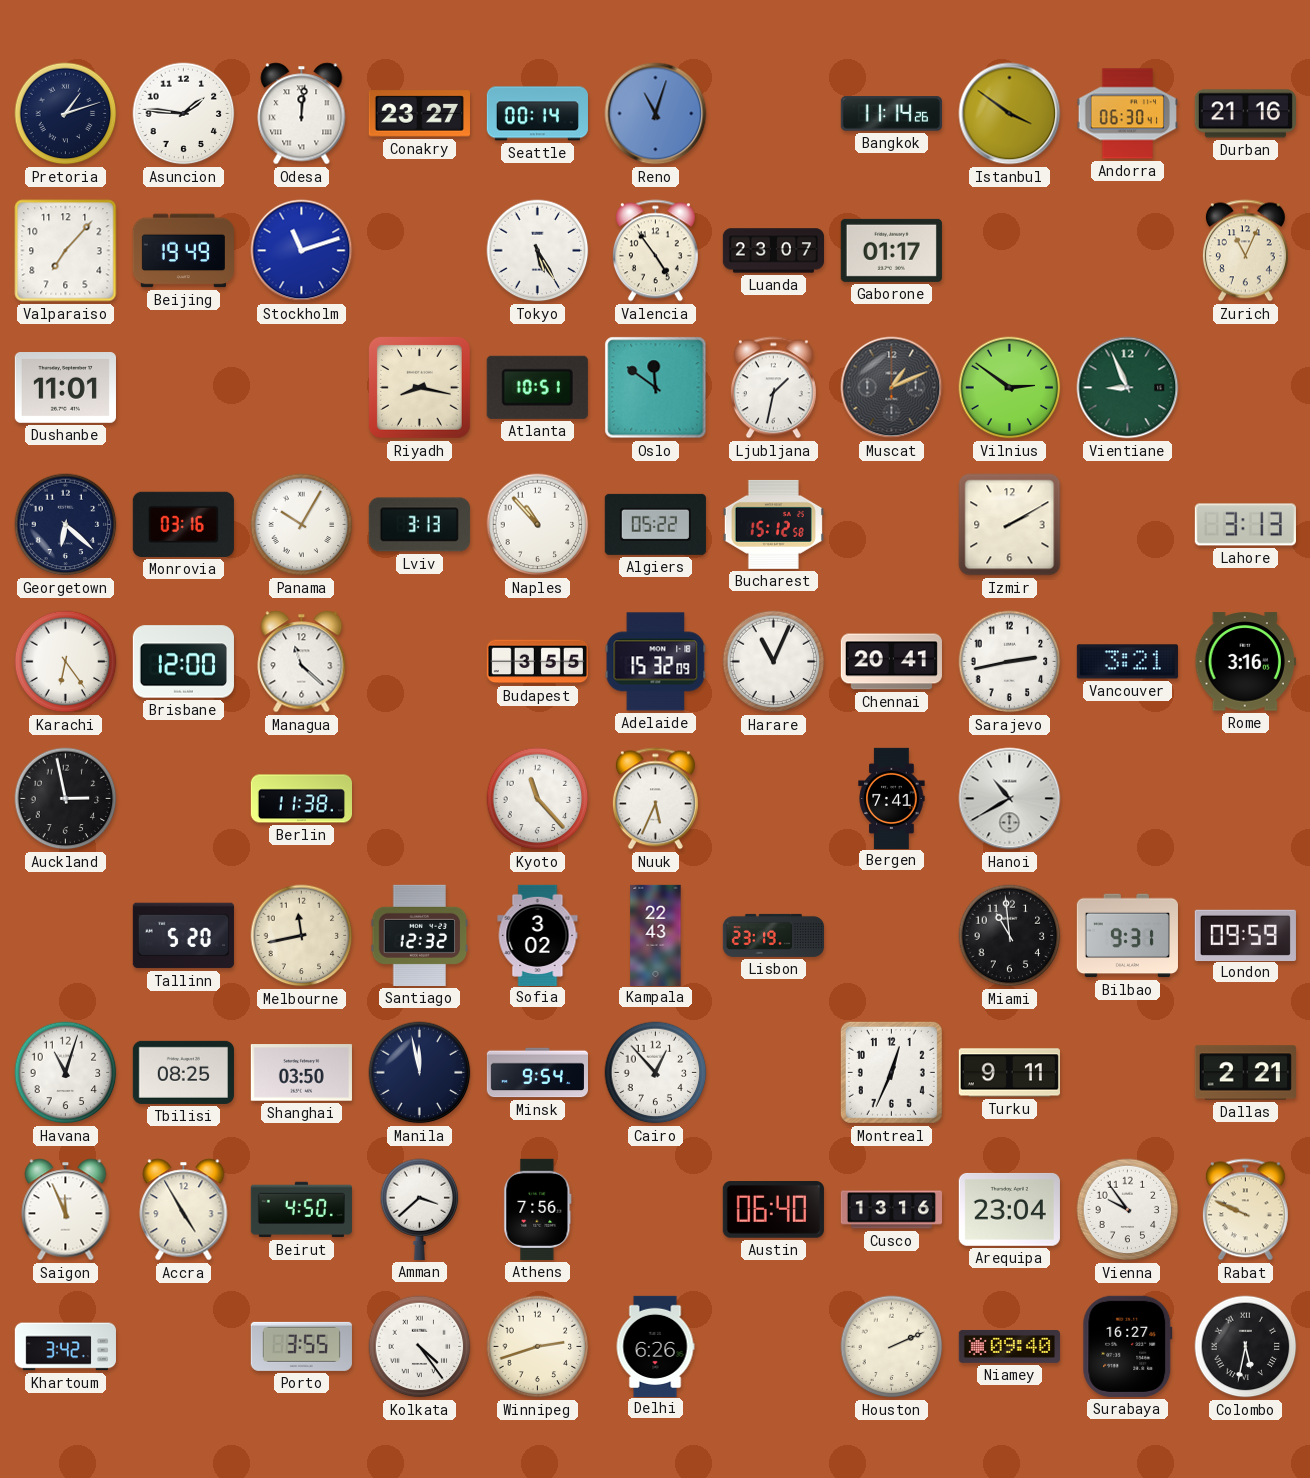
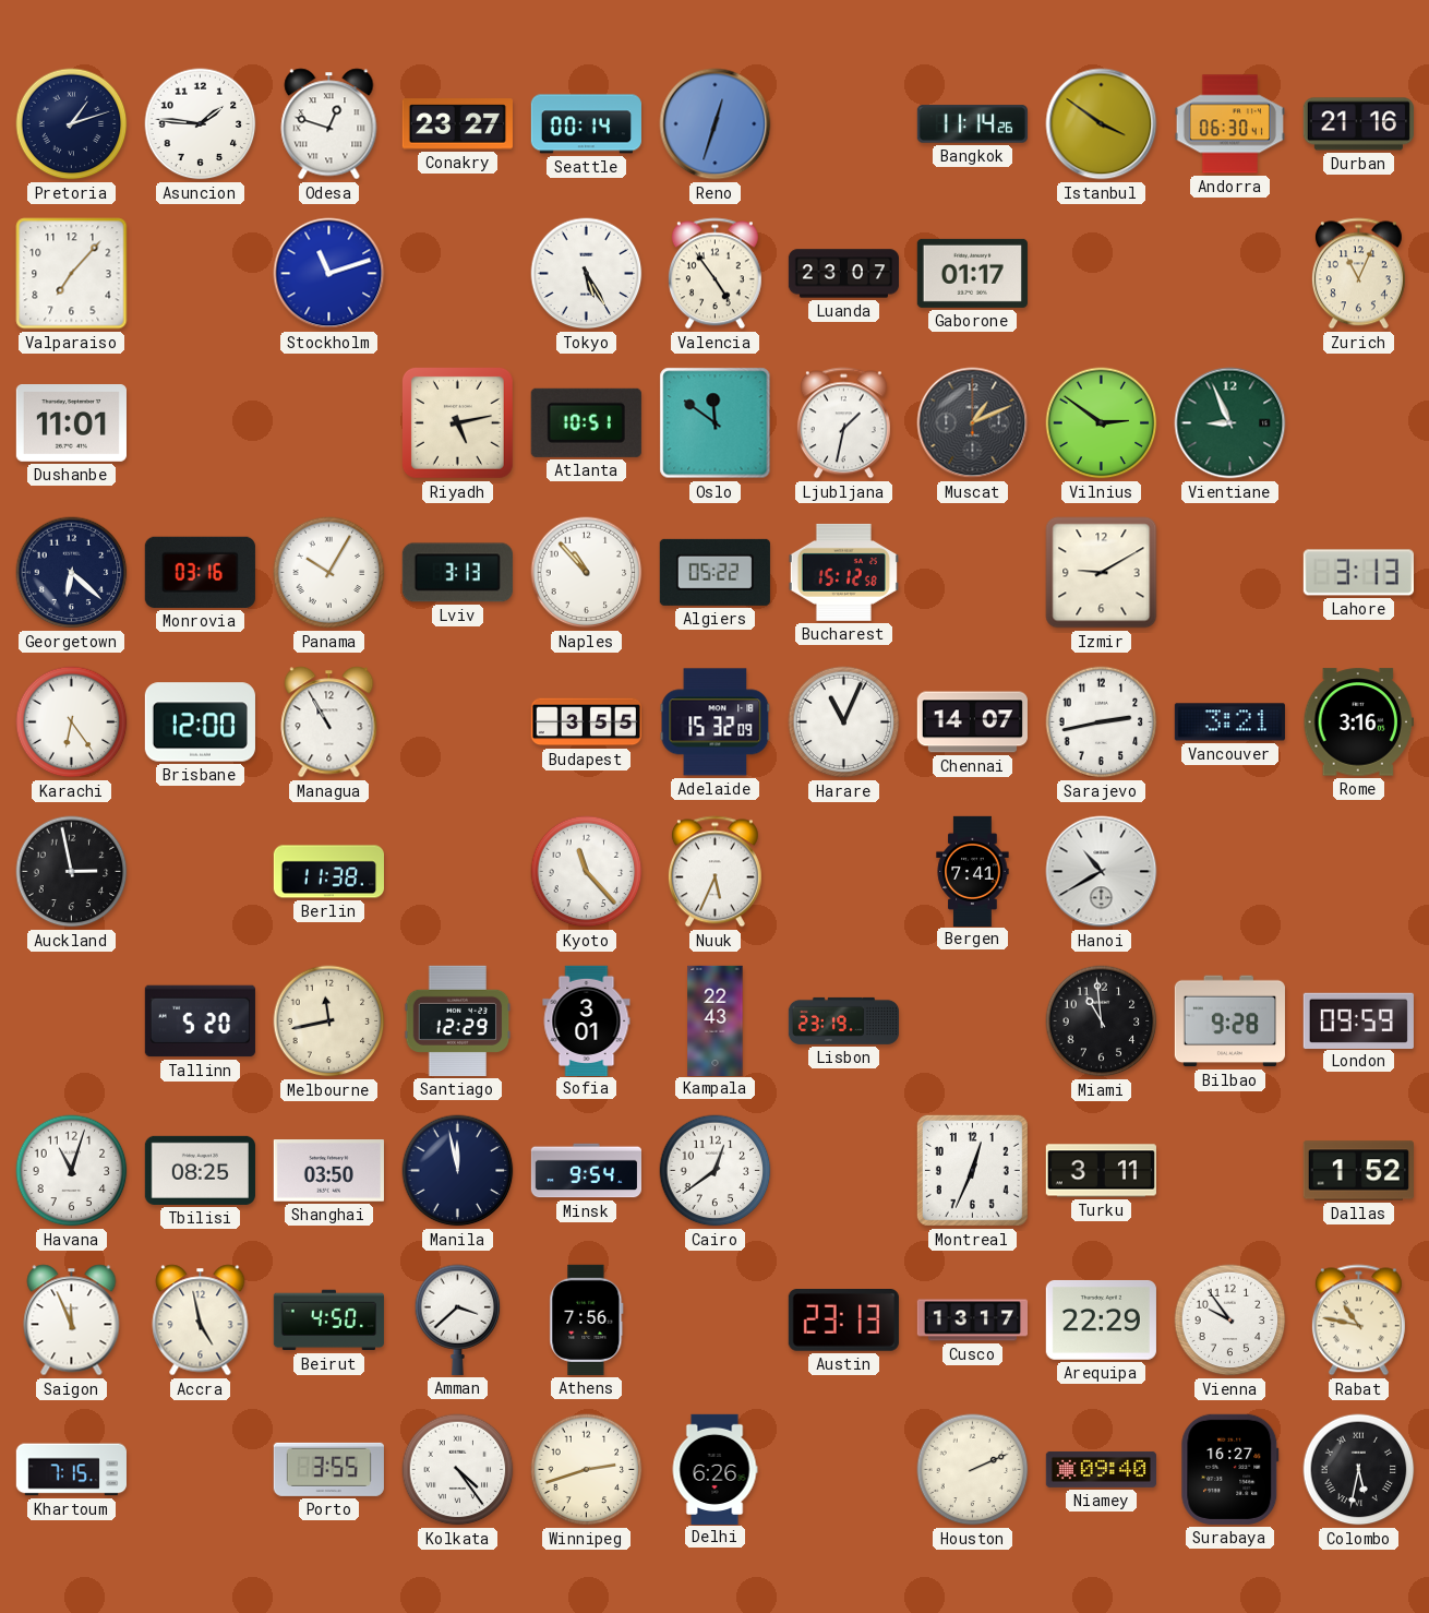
Odesa: 12:01 -> 12:48 (329, 124)
Reno: 11:03 -> 12:33 (716, 124)
Beijing: 19:49 -> none (183, 251)
Riyadh: 8:17 -> 5:13 (457, 422)
Izmir: 2:10 -> 9:10 (1102, 573)
Managua: 11:22 -> 10:55 (329, 722)
Chennai: 20:41 -> 14:07 (972, 722)
Santiago: 12:32 -> 12:29 (458, 1020)
Sofia: 3:02 -> 3:01 (587, 1020)
Bilbao: 9:31 -> 9:28 (1229, 1021)
Cairo: 12:53 -> 12:39 (716, 1171)
Turku: 9:11 -> 3:11 (1101, 1171)
Dallas: 2:21 -> 1:52 (1358, 1171)
Accra: 4:55 -> 4:58 (201, 1321)
Austin: 06:40 -> 23:13 (843, 1321)
Cusco: 13:16 -> 13:17 (972, 1321)
Arequipa: 23:04 -> 22:29 (1101, 1319)
Rabat: 9:49 -> 10:47 (1358, 1321)
Khartoum: 3:42 -> 7:15 (71, 1470)
